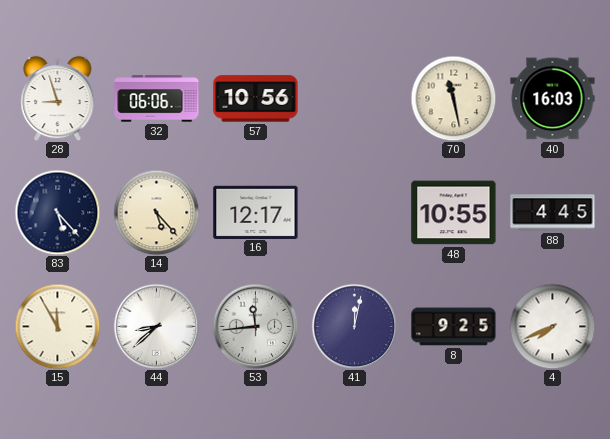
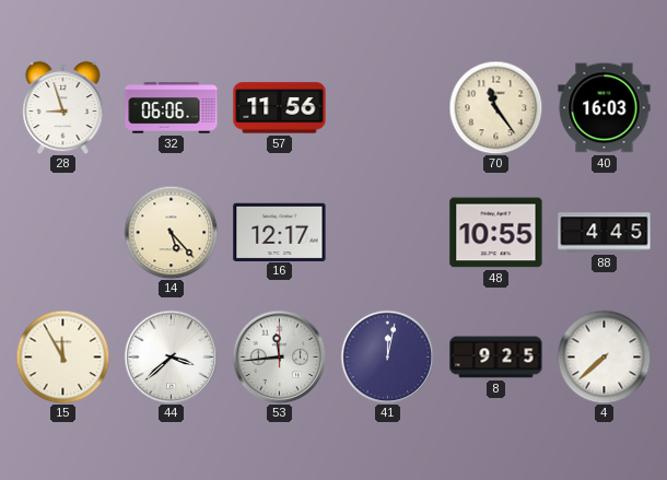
57: 10:56 -> 11:56 (280, 108)
70: 11:28 -> 11:24 (495, 107)
83: 5:23 -> none (57, 212)
44: 8:38 -> 3:38 (171, 356)
4: 7:41 -> 7:38 (604, 356)
